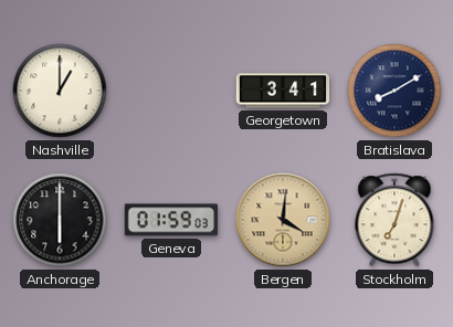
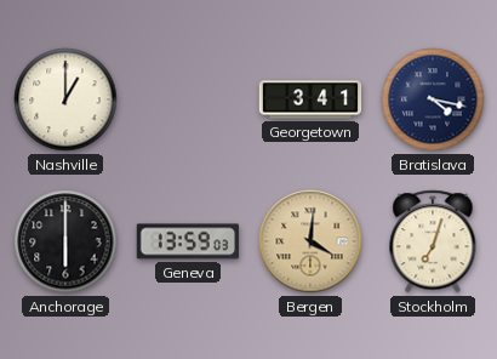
Bratislava: 8:10 -> 4:17 (433, 99)
Geneva: 01:59 -> 13:59 (187, 241)
